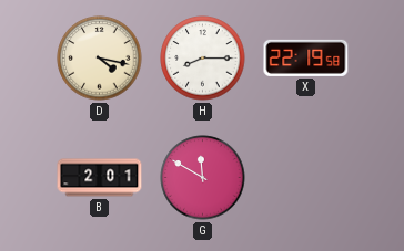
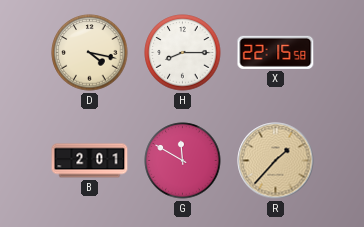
X: 22:19 -> 22:15 (276, 52)
R: none -> 1:37 (276, 161)
